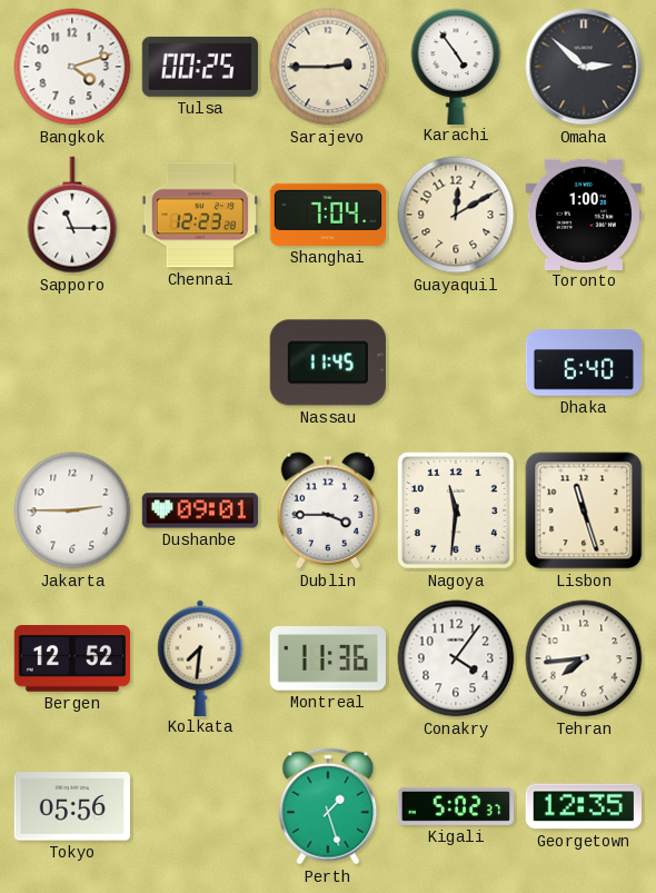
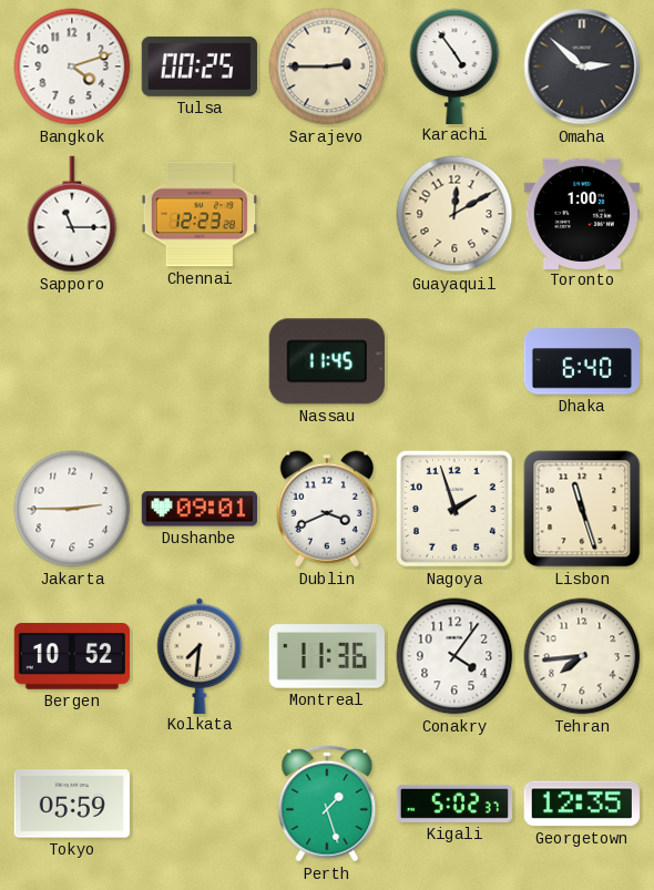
Shanghai: 7:04 -> none (327, 215)
Dublin: 3:45 -> 3:41 (327, 509)
Nagoya: 11:31 -> 1:57 (456, 510)
Bergen: 12:52 -> 10:52 (71, 656)
Tokyo: 05:56 -> 05:59 (72, 804)
